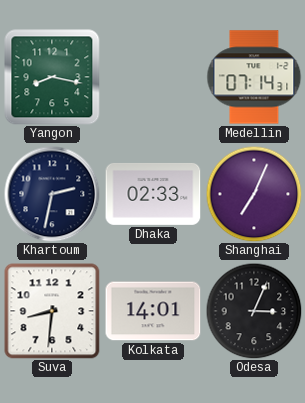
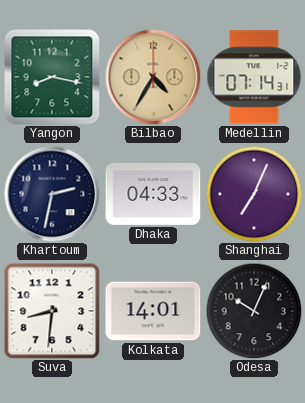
Bilbao: none -> 4:35 (153, 77)
Dhaka: 02:33 -> 04:33 (153, 194)
Odesa: 3:04 -> 10:04 (254, 311)
